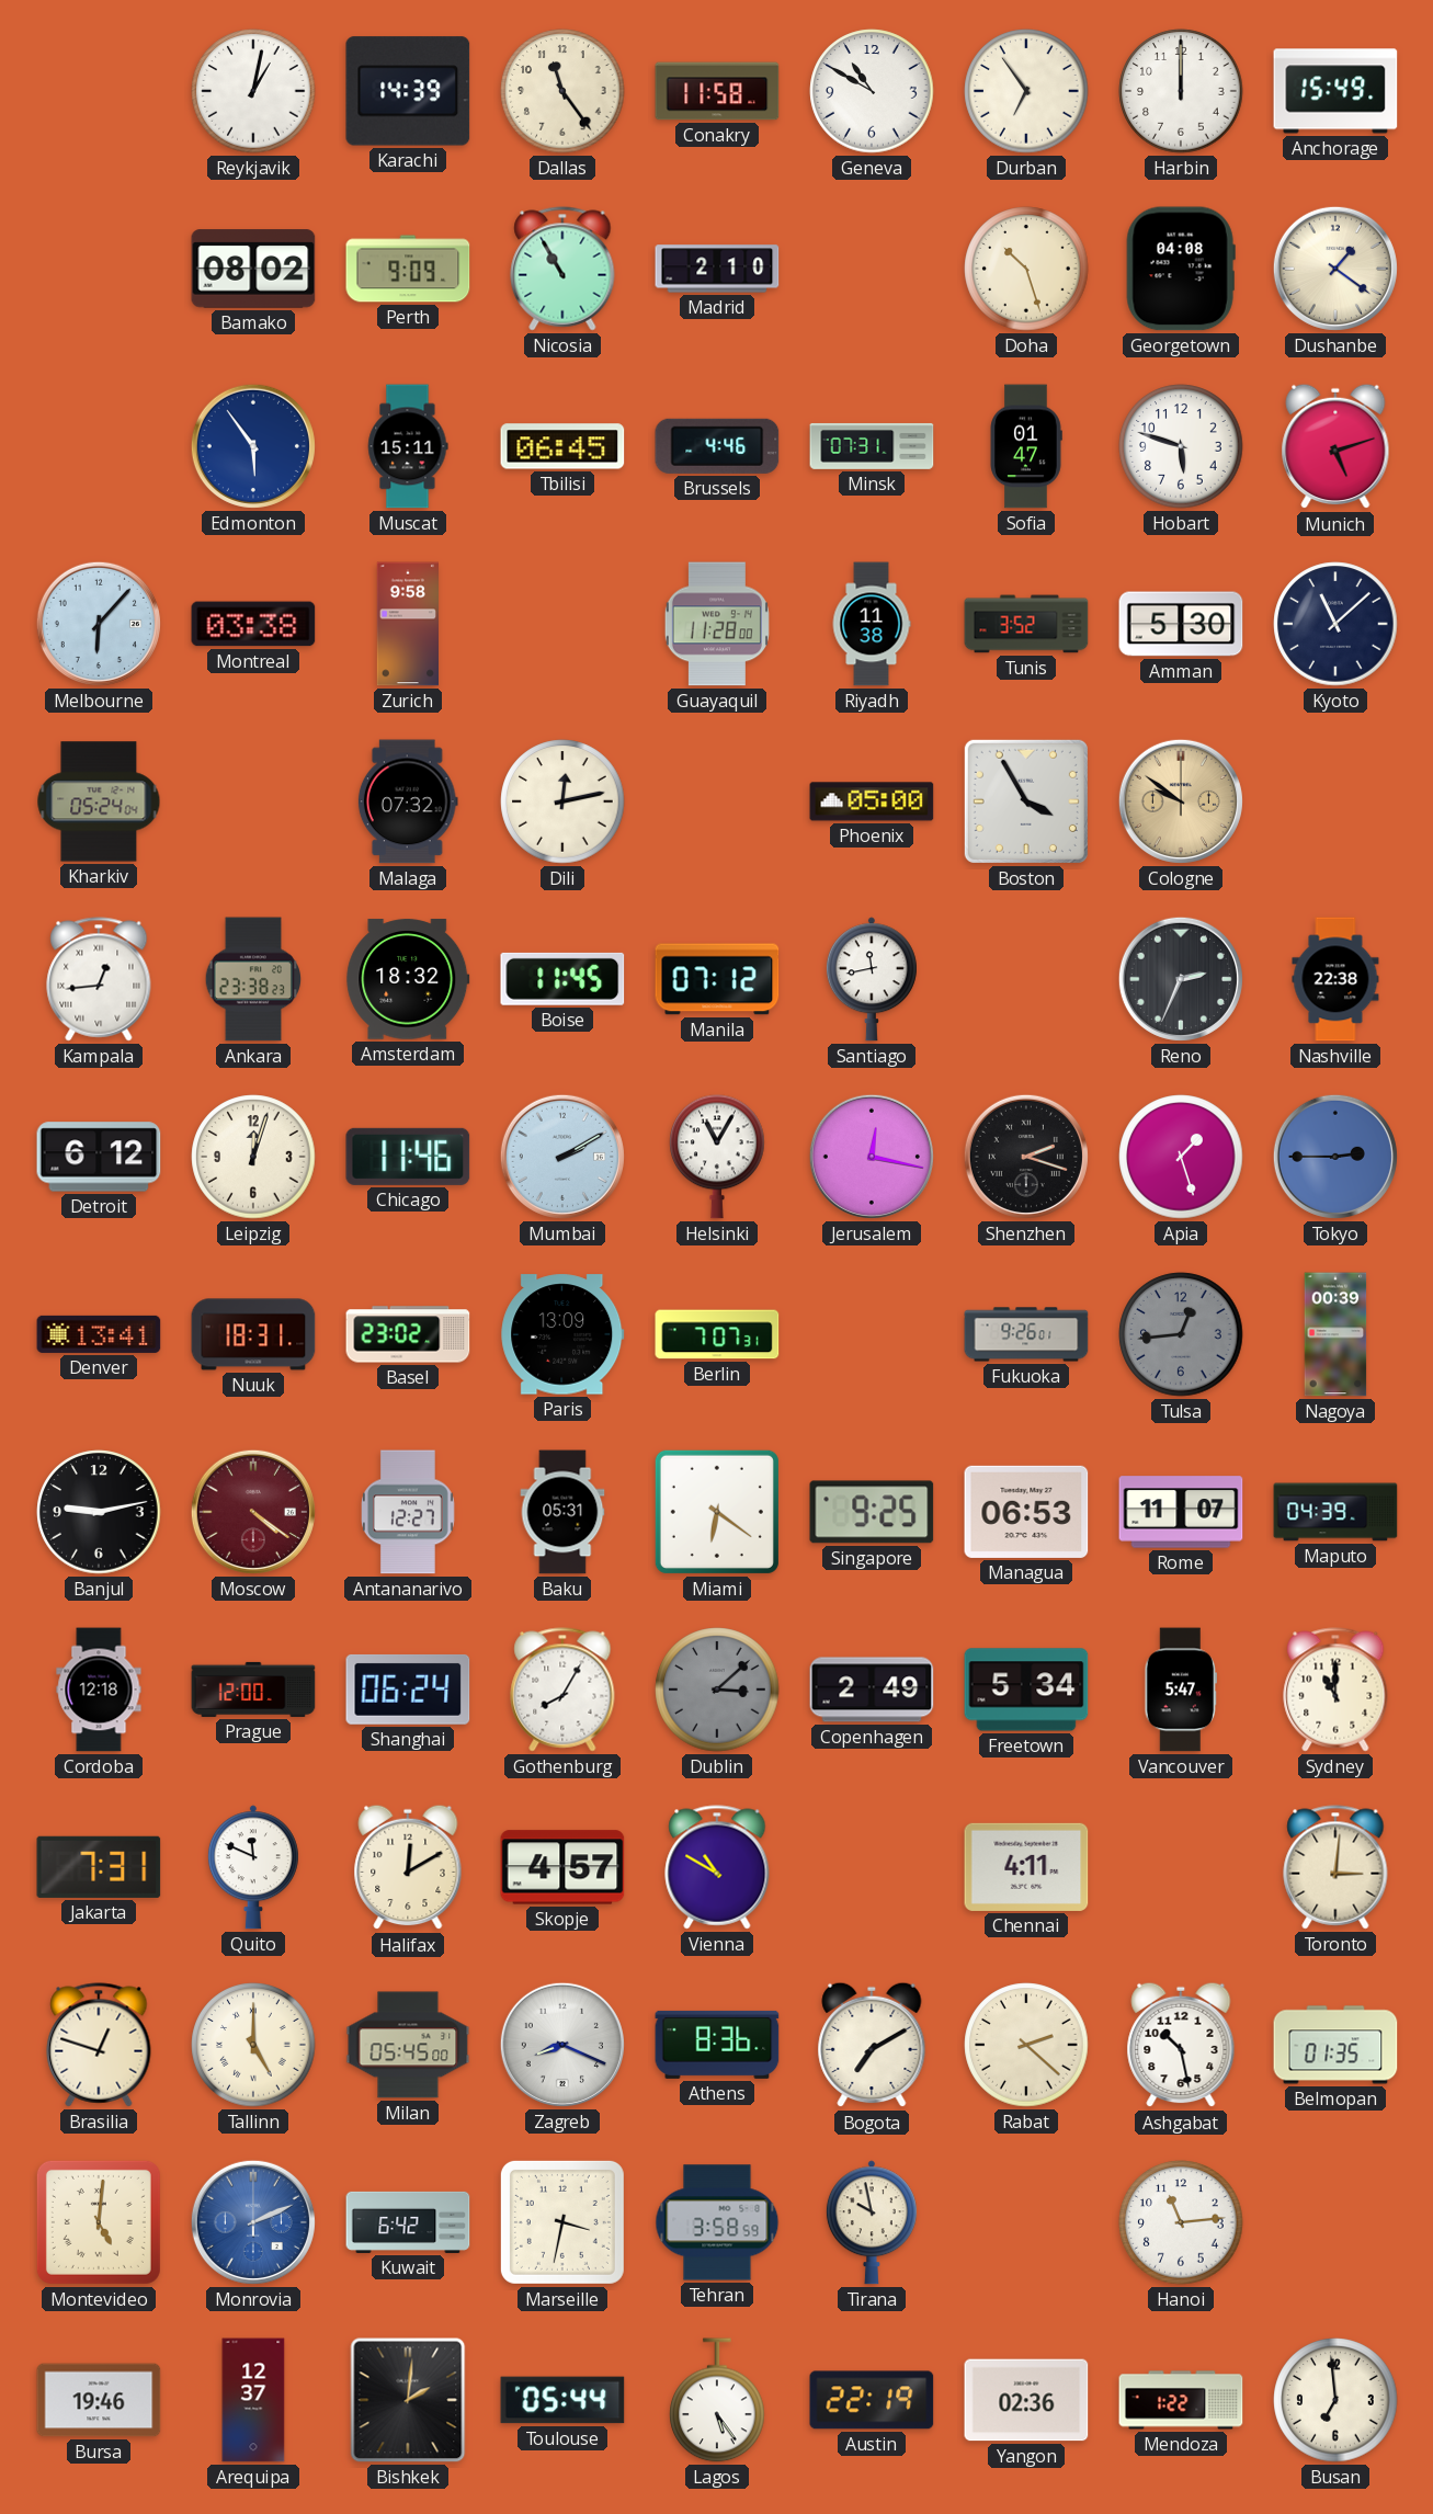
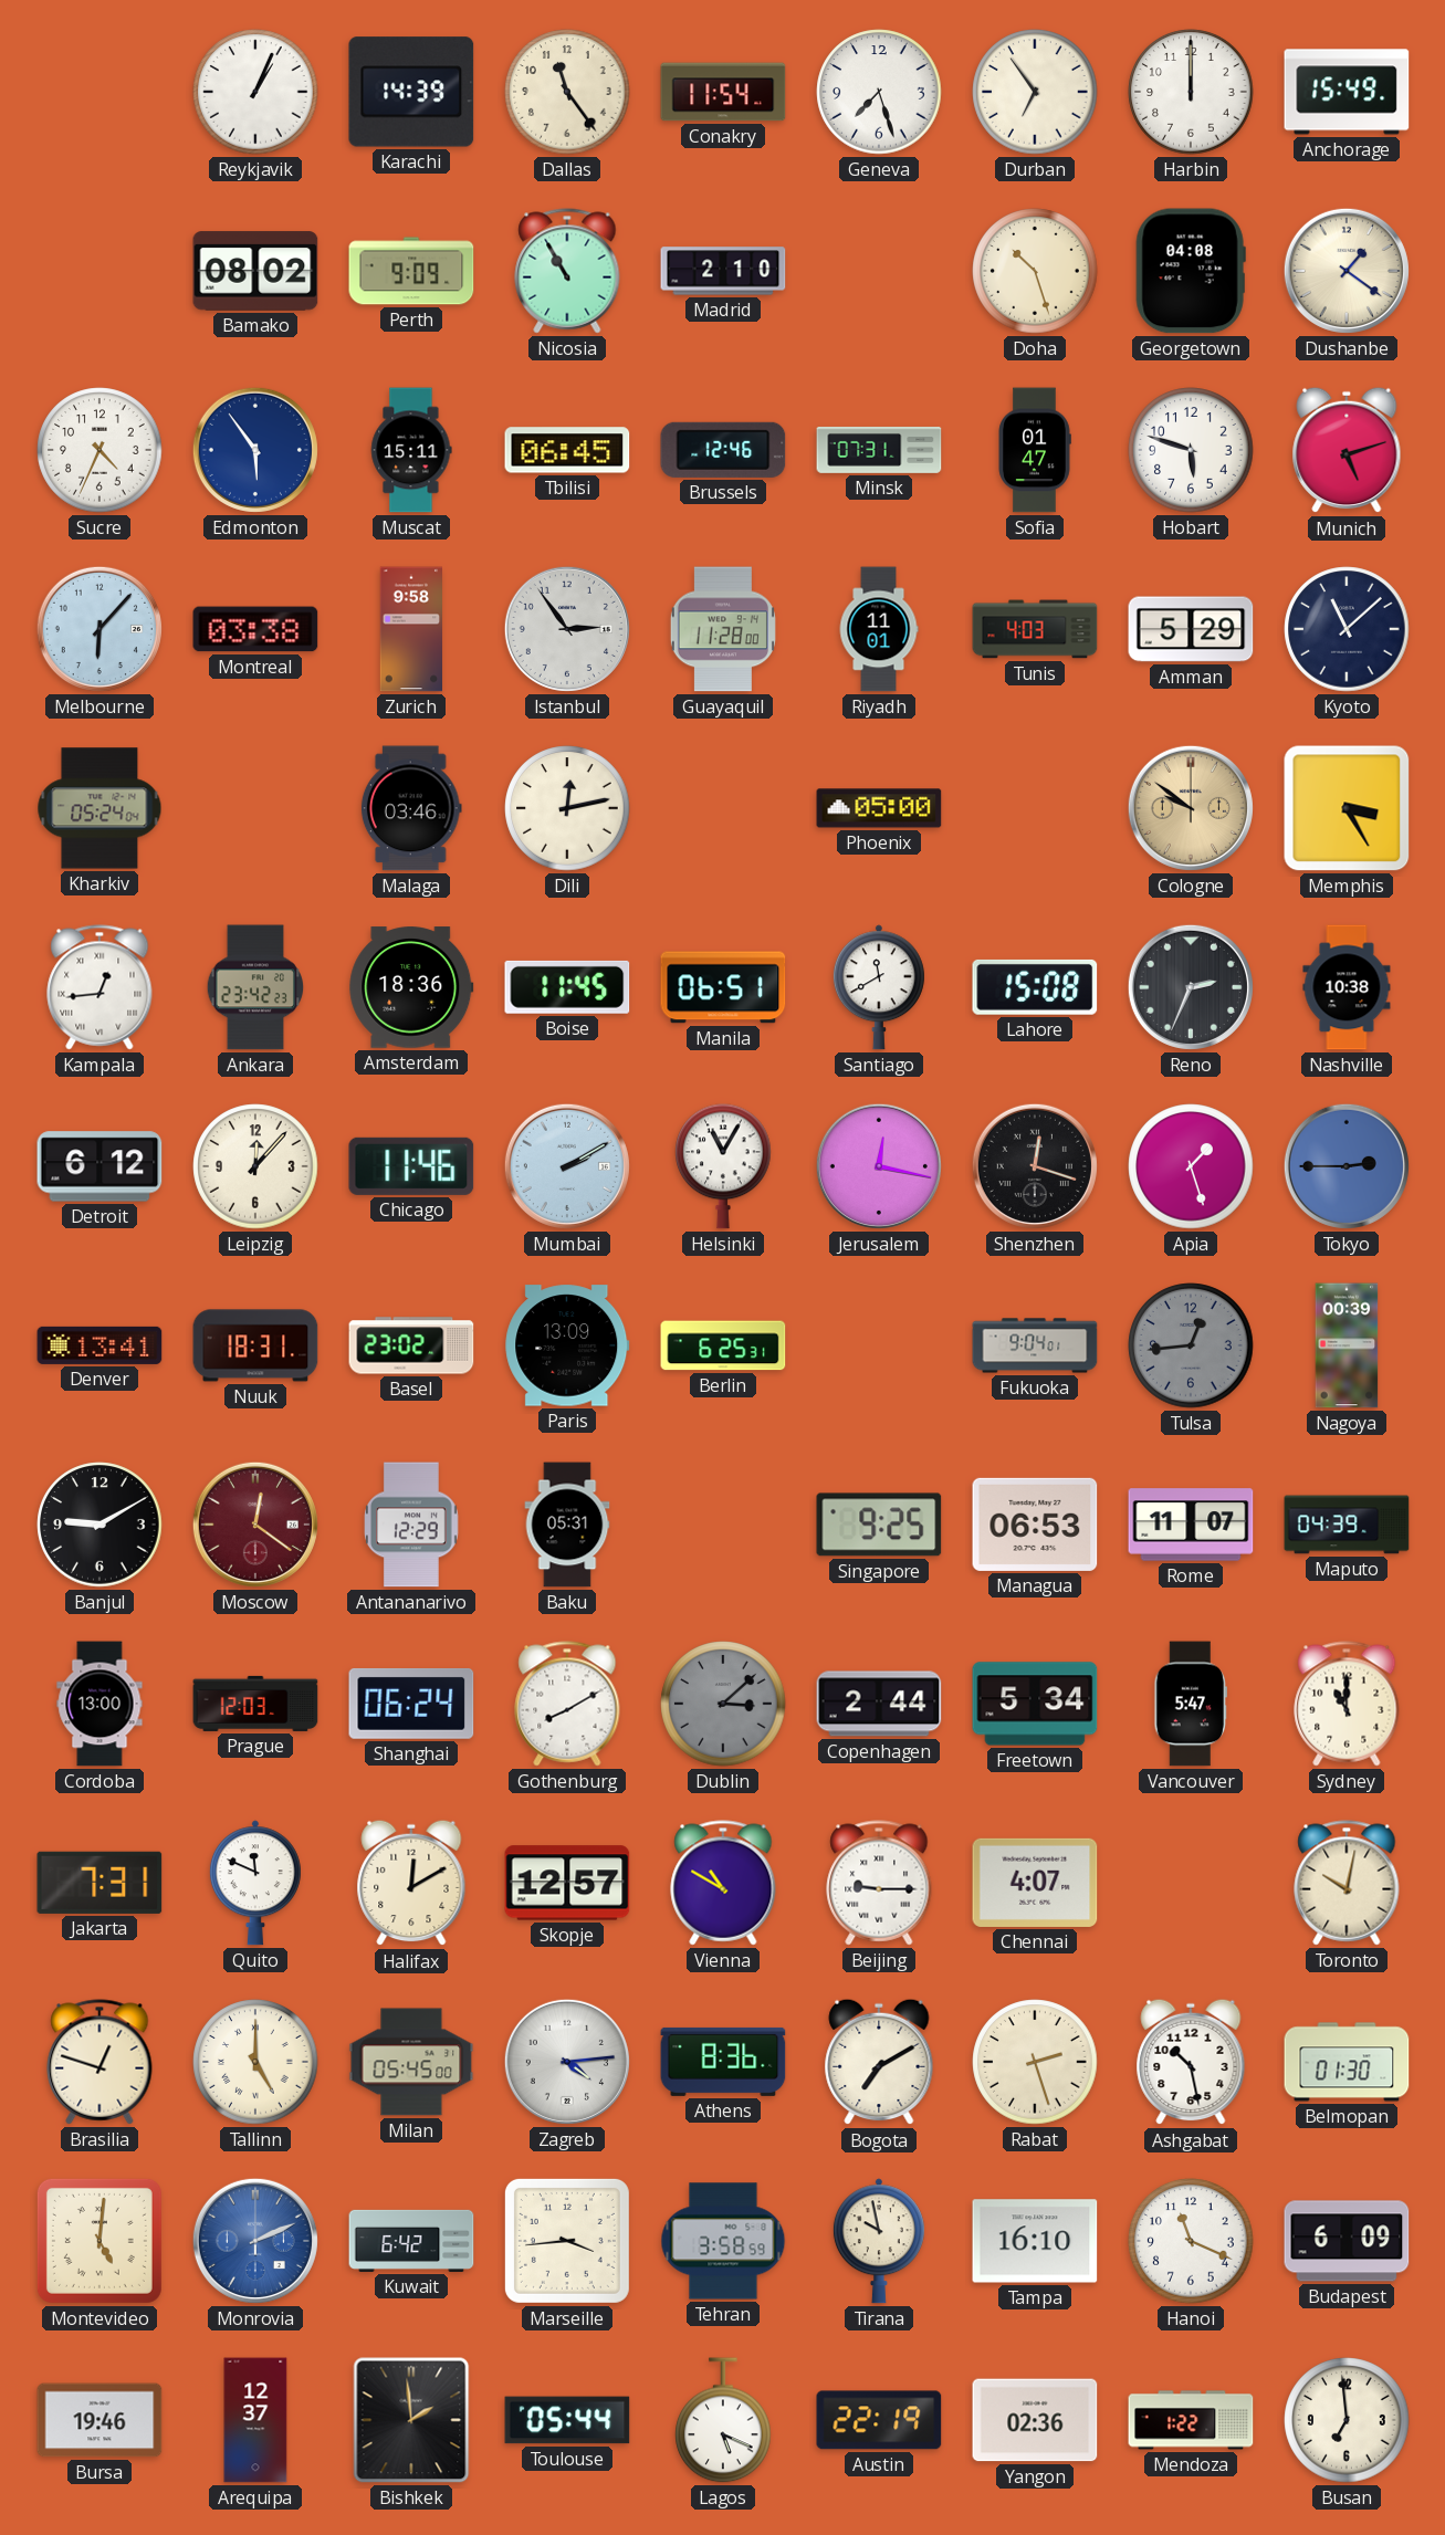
Reykjavik: 1:02 -> 1:04 (255, 92)
Conakry: 11:58 -> 11:54 (723, 92)
Geneva: 10:50 -> 7:27 (879, 92)
Sucre: none -> 4:34 (100, 450)
Brussels: 4:46 -> 12:46 (723, 450)
Istanbul: none -> 2:54 (567, 629)
Riyadh: 11:38 -> 11:01 (879, 629)
Tunis: 3:52 -> 4:03 (1035, 629)
Amman: 5:30 -> 5:29 (1191, 629)
Malaga: 07:32 -> 03:46 (411, 808)
Boston: 3:55 -> none (1026, 801)
Memphis: none -> 3:25 (1347, 808)
Ankara: 23:38 -> 23:42 (255, 987)
Amsterdam: 18:32 -> 18:36 (411, 987)
Manila: 07:12 -> 06:51 (723, 987)
Santiago: 11:43 -> 11:40 (879, 987)
Lahore: none -> 15:08 (1035, 987)
Nashville: 22:38 -> 10:38 (1347, 987)
Leipzig: 12:03 -> 12:07 (255, 1166)
Shenzhen: 2:18 -> 12:18 (1035, 1166)
Berlin: 7:07 -> 6:25 (723, 1345)
Fukuoka: 9:26 -> 9:04 (1035, 1345)
Banjul: 9:13 -> 9:10 (100, 1525)
Moscow: 4:21 -> 12:21 (255, 1525)
Antananarivo: 12:27 -> 12:29 (412, 1525)
Miami: 6:21 -> none (717, 1512)
Cordoba: 12:18 -> 13:00 (100, 1704)
Prague: 12:00 -> 12:03 (255, 1704)
Gothenburg: 8:05 -> 8:10 (567, 1704)
Copenhagen: 2:49 -> 2:44 (879, 1704)
Skopje: 4:57 -> 12:57 (567, 1883)
Beijing: none -> 9:15 (879, 1883)
Chennai: 4:11 -> 4:07 (1035, 1883)
Toronto: 3:01 -> 10:02 (1347, 1883)
Zagreb: 8:19 -> 4:14 (567, 2062)
Rabat: 2:22 -> 2:27 (1035, 2062)
Belmopan: 01:35 -> 01:30 (1347, 2062)
Marseille: 3:32 -> 3:44 (567, 2241)
Tampa: none -> 16:10 (1035, 2241)
Hanoi: 11:14 -> 11:19 (1191, 2241)
Budapest: none -> 6:09 (1347, 2241)
Bishkek: 2:01 -> 1:59 (411, 2420)
Lagos: 5:24 -> 5:19 (723, 2420)
